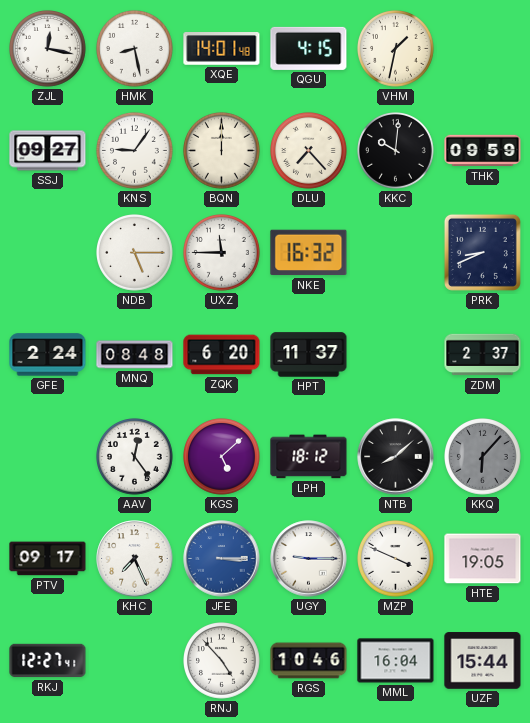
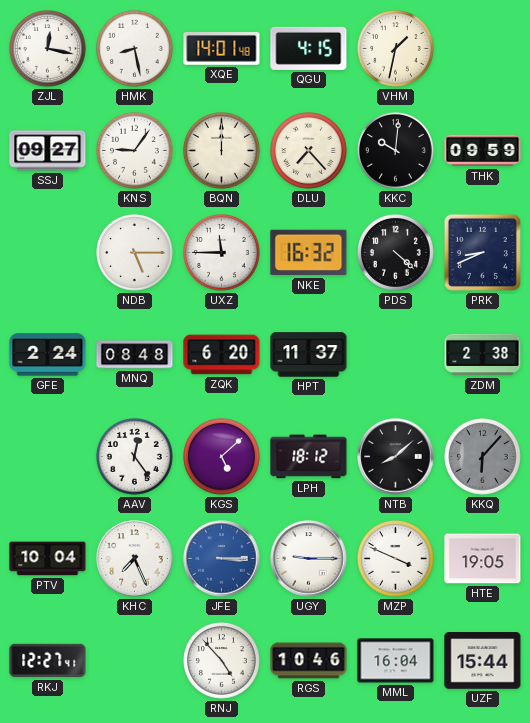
PDS: none -> 4:22 (396, 253)
ZDM: 2:37 -> 2:38 (483, 355)
PTV: 09:17 -> 10:04 (48, 559)
